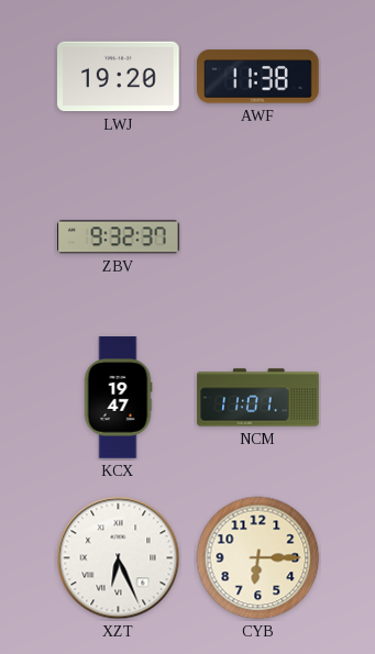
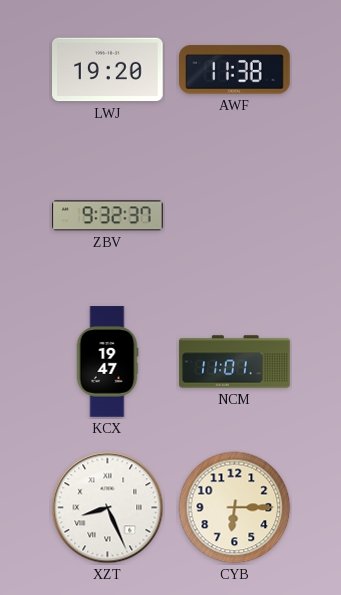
XZT: 6:26 -> 8:26 (108, 508)
